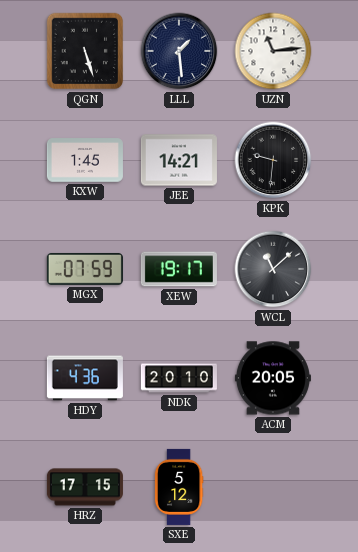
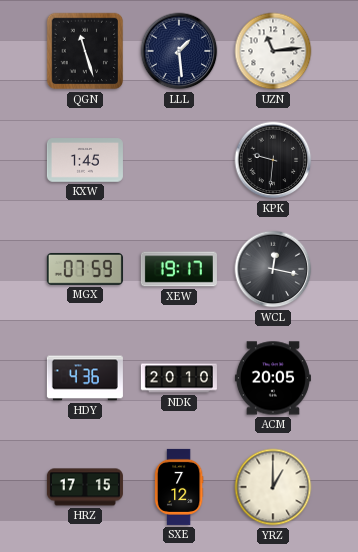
QGN: 5:27 -> 11:27 (85, 51)
JEE: 14:21 -> none (179, 160)
WCL: 11:08 -> 12:17 (273, 269)
SXE: 5:12 -> 7:12 (179, 487)
YRZ: none -> 1:00 (273, 487)
